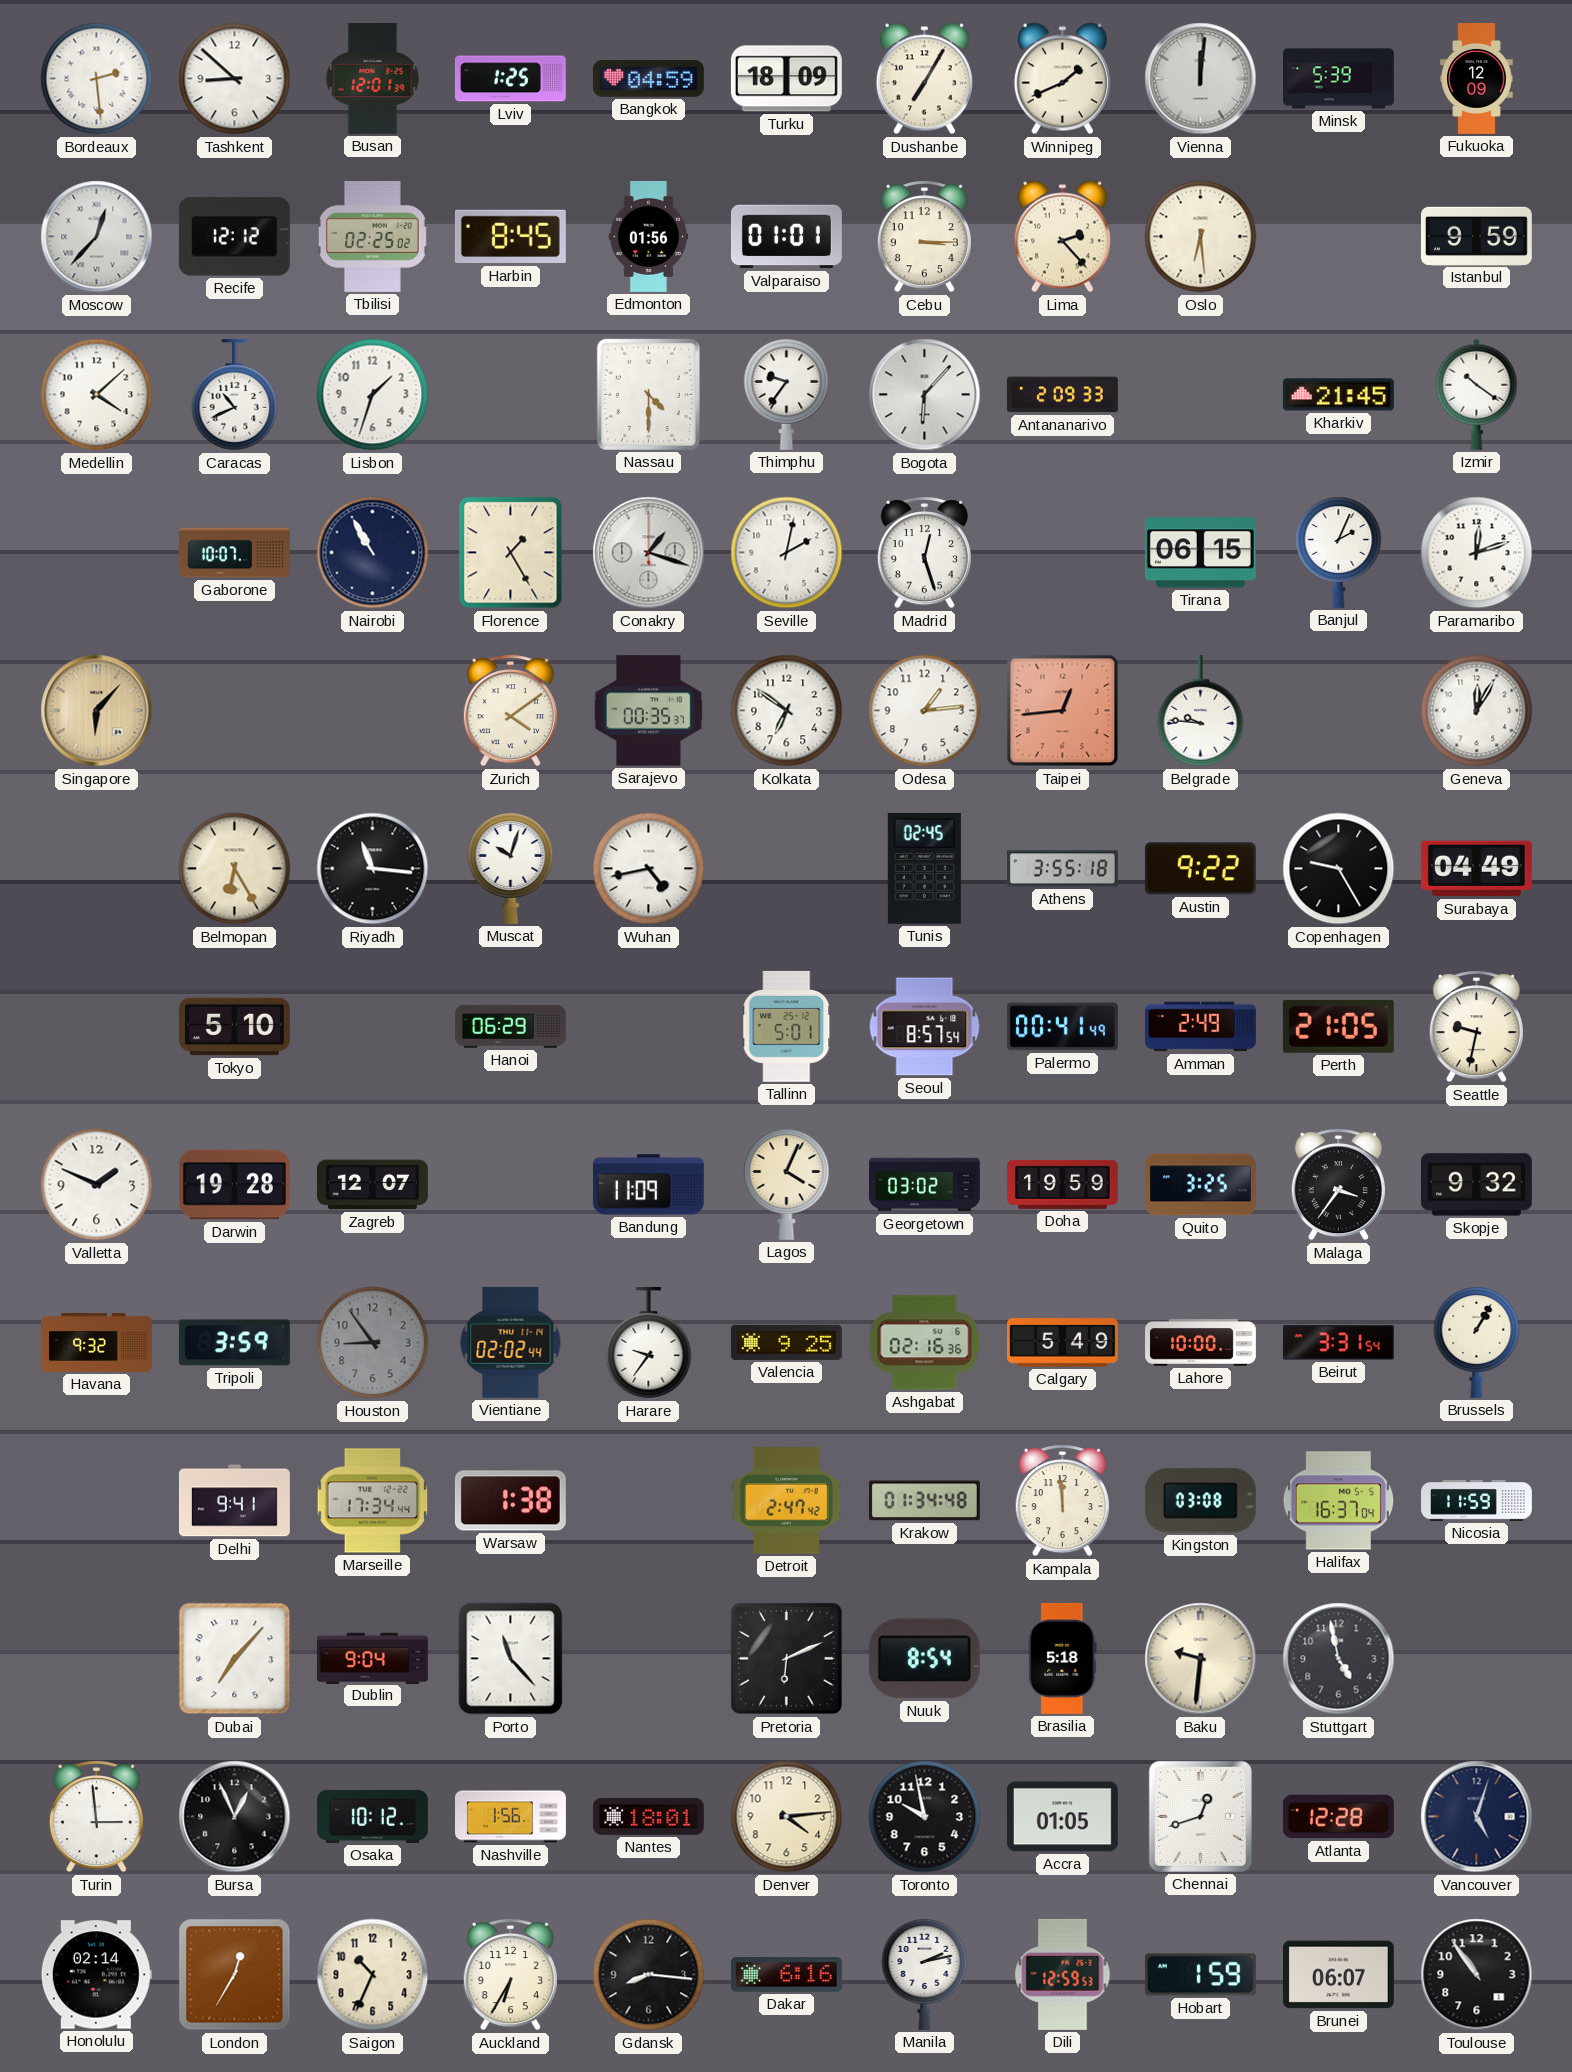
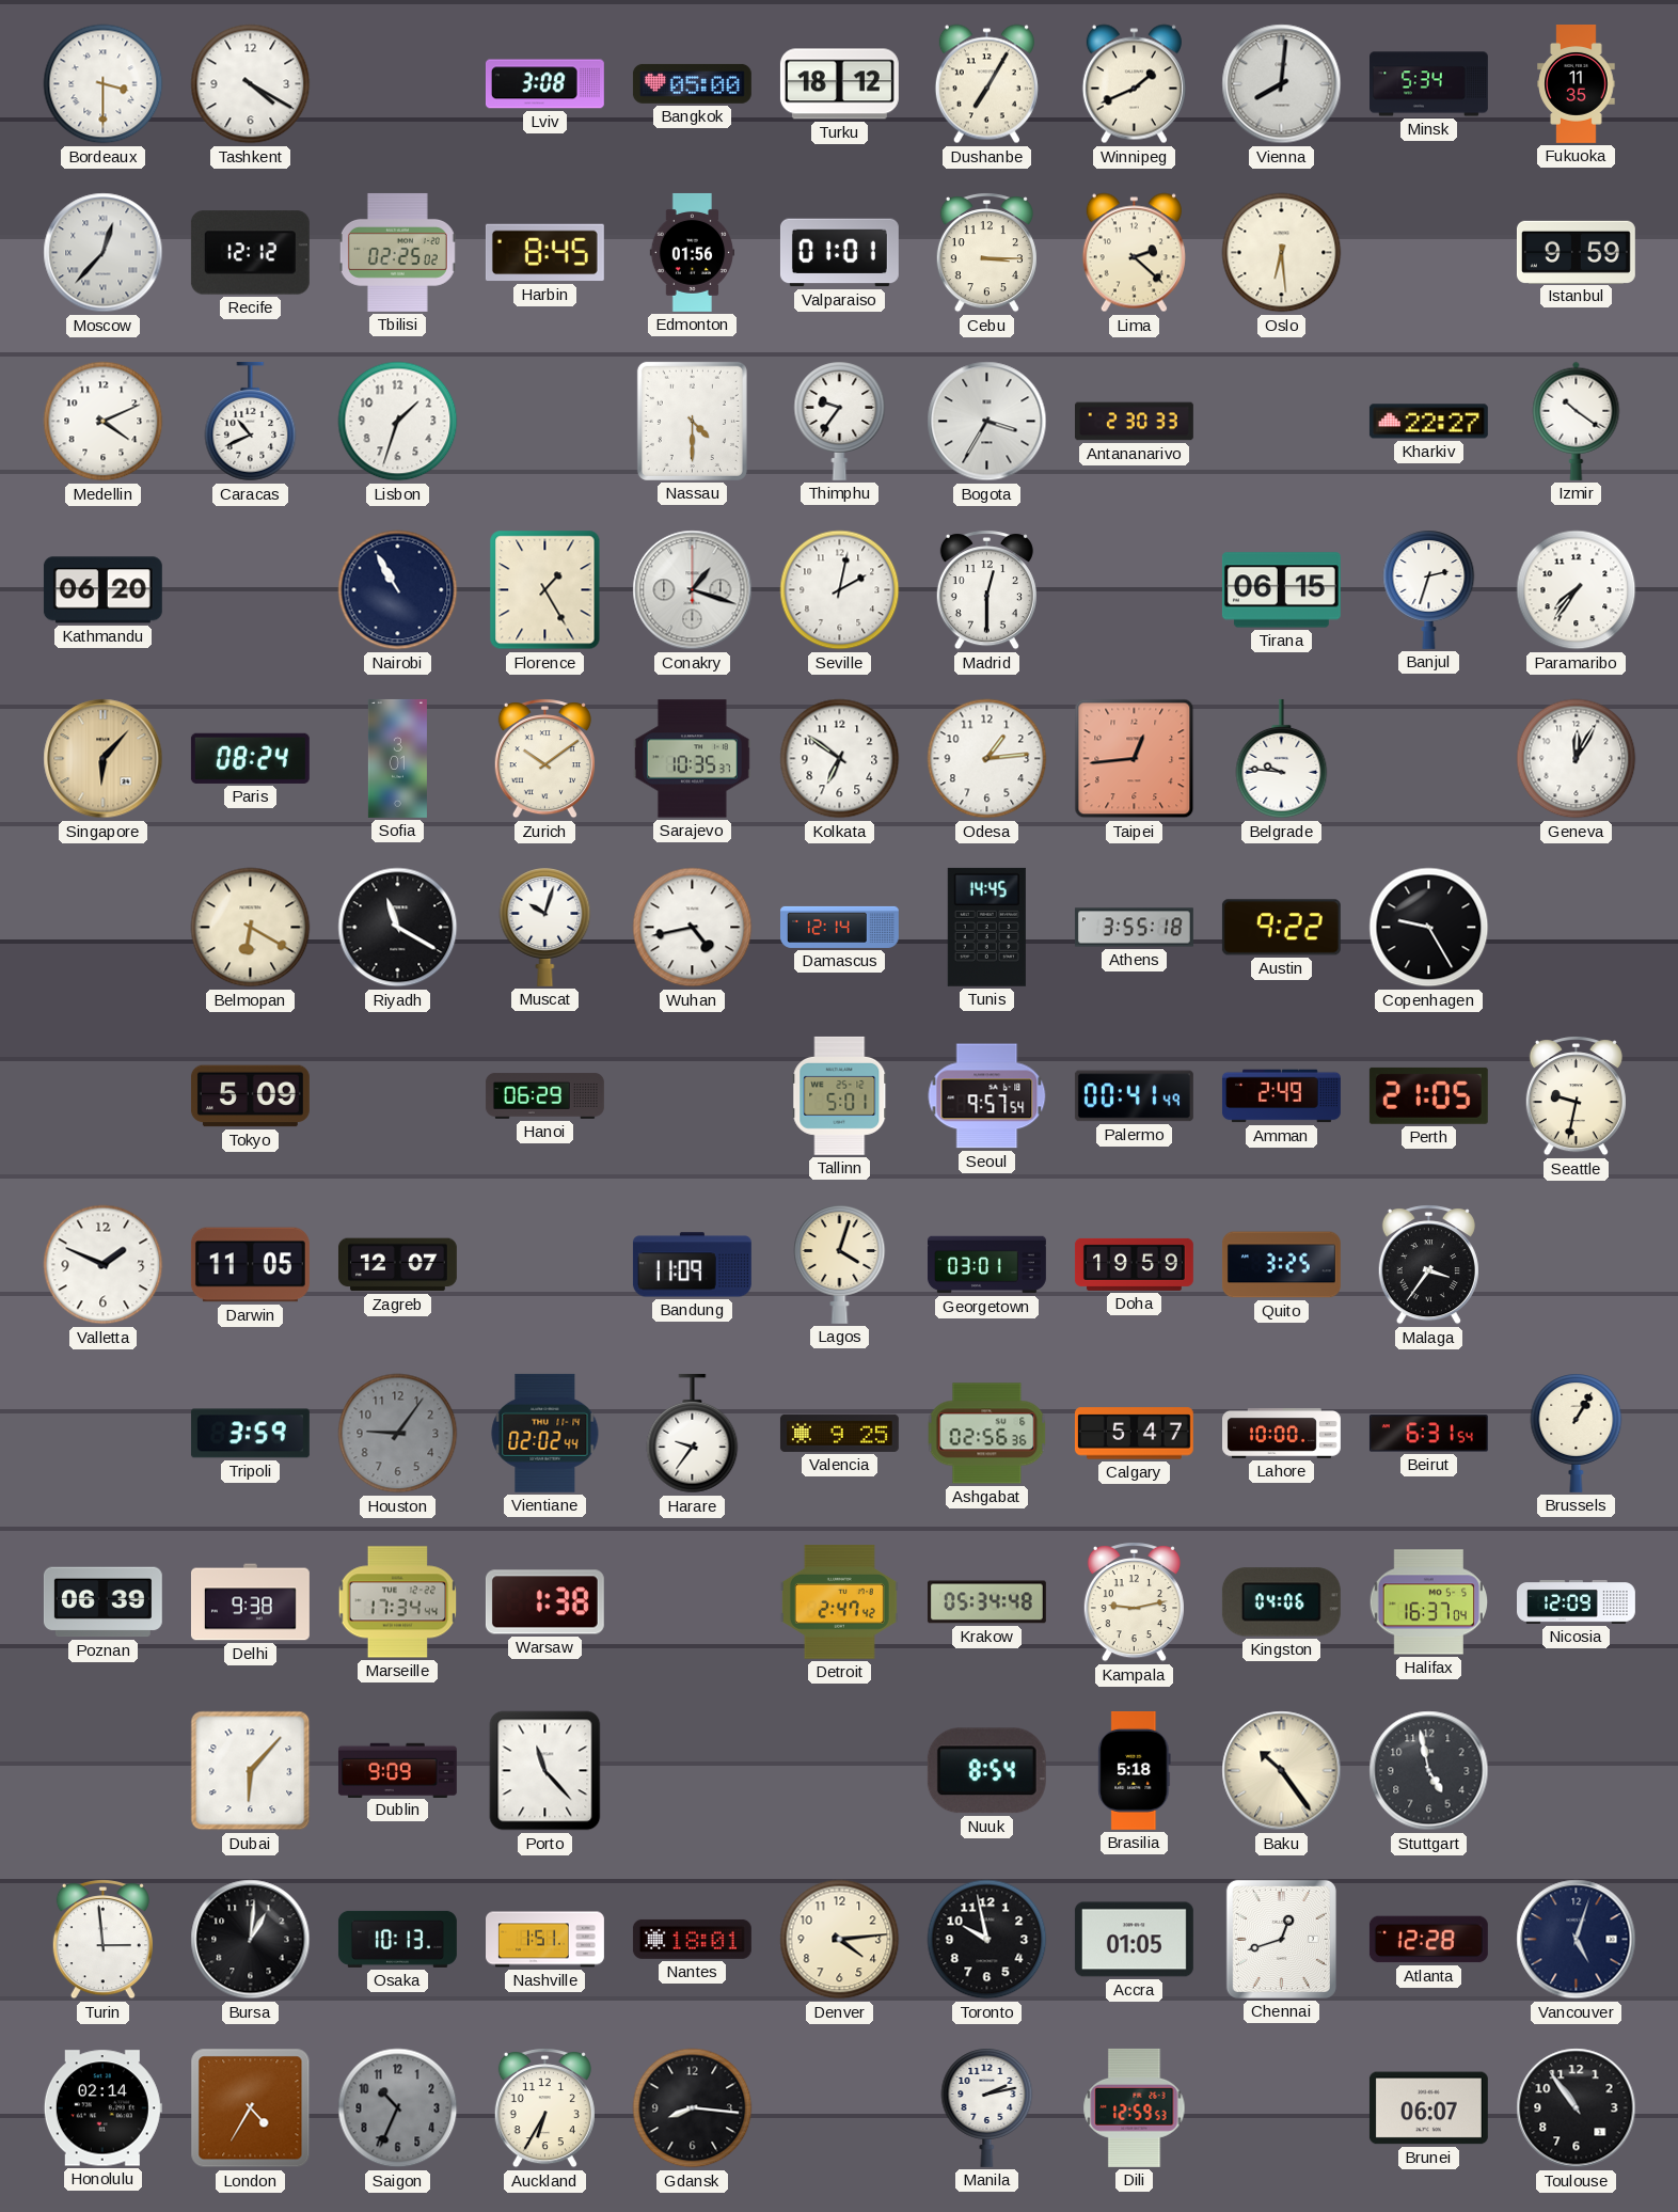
Bordeaux: 2:29 -> 3:30 (104, 84)
Tashkent: 8:52 -> 4:20 (251, 84)
Busan: 12:01 -> none (373, 78)
Lviv: 1:25 -> 3:08 (544, 84)
Bangkok: 04:59 -> 05:00 (692, 83)
Turku: 18:09 -> 18:12 (839, 84)
Vienna: 12:01 -> 8:01 (1282, 84)
Minsk: 5:39 -> 5:34 (1429, 84)
Fukuoka: 12:09 -> 11:35 (1577, 84)
Lima: 2:23 -> 2:22 (1134, 253)
Medellin: 4:08 -> 4:11 (104, 422)
Bogota: 6:07 -> 3:35 (987, 422)
Antananarivo: 2:09 -> 2:30 (1135, 422)
Kharkiv: 21:45 -> 22:27 (1428, 422)
Kathmandu: none -> 06:20 (102, 590)
Gaborone: 10:07 -> none (234, 553)
Madrid: 12:27 -> 12:30 (986, 590)
Banjul: 2:04 -> 2:33 (1429, 589)
Paramaribo: 12:12 -> 7:36 (1577, 590)
Paris: none -> 08:24 (250, 758)
Sofia: none -> 3:01 (397, 758)
Zurich: 4:09 -> 10:09 (544, 759)
Sarajevo: 00:35 -> 10:35 (692, 759)
Belmopan: 6:25 -> 6:20 (251, 928)
Riyadh: 11:16 -> 11:20 (398, 928)
Damascus: none -> 12:14 (840, 927)
Tunis: 02:45 -> 14:45 (986, 927)
Surabaya: 04:49 -> none (1476, 869)
Tokyo: 5:10 -> 5:09 (250, 1096)
Seoul: 8:57 -> 9:57 (987, 1096)
Darwin: 19:28 -> 11:05 (250, 1265)
Lagos: 4:04 -> 4:03 (840, 1264)
Georgetown: 03:02 -> 03:01 (986, 1265)
Skopje: 9:32 -> none (1476, 1185)
Havana: 9:32 -> none (97, 1342)
Houston: 8:54 -> 9:06 (398, 1434)
Ashgabat: 02:16 -> 02:56 (987, 1434)
Calgary: 5:49 -> 5:47 (1134, 1434)
Beirut: 3:31 -> 6:31 (1428, 1434)
Poznan: none -> 06:39 (102, 1602)
Delhi: 9:41 -> 9:38 (250, 1602)
Krakow: 01:34 -> 05:34 (986, 1602)
Kampala: 11:59 -> 9:13 (1134, 1602)
Kingston: 03:08 -> 04:06 (1281, 1602)
Nicosia: 11:59 -> 12:09 (1577, 1602)
Dubai: 7:07 -> 6:07 (251, 1771)
Dublin: 9:04 -> 9:09 (397, 1770)
Pretoria: 6:11 -> none (787, 1659)
Baku: 9:31 -> 10:24 (1282, 1771)
Bursa: 12:56 -> 1:01 (251, 1940)
Osaka: 10:12 -> 10:13 (397, 1939)
Nashville: 1:56 -> 1:51 (545, 1940)
London: 12:35 -> 4:35 (251, 2108)
Saigon dial: cream -> grey (398, 2108)
Dakar: 6:16 -> none (786, 1975)
Hobart: 1:59 -> none (1200, 1975)
